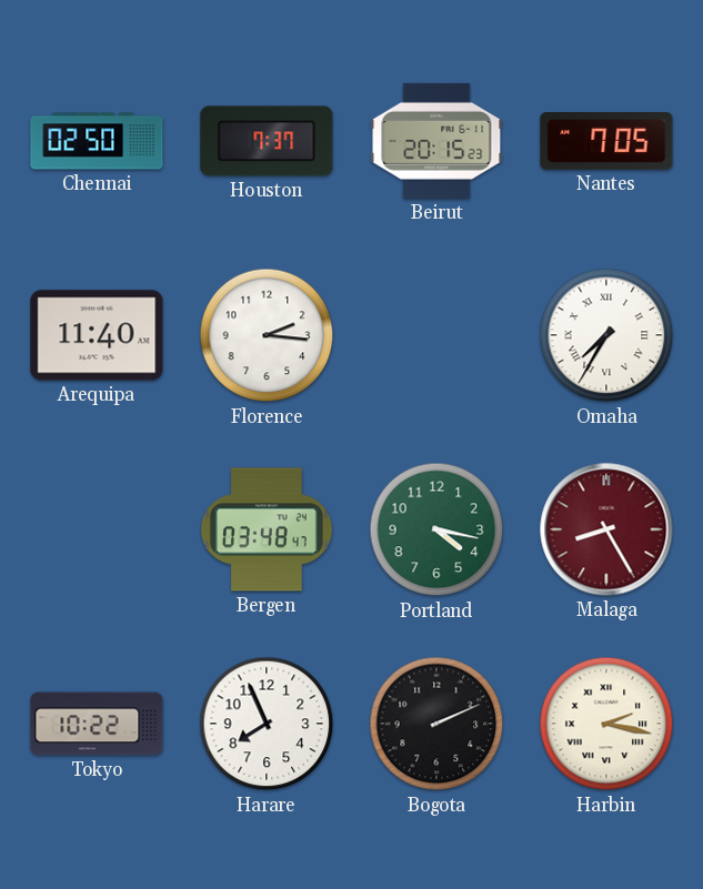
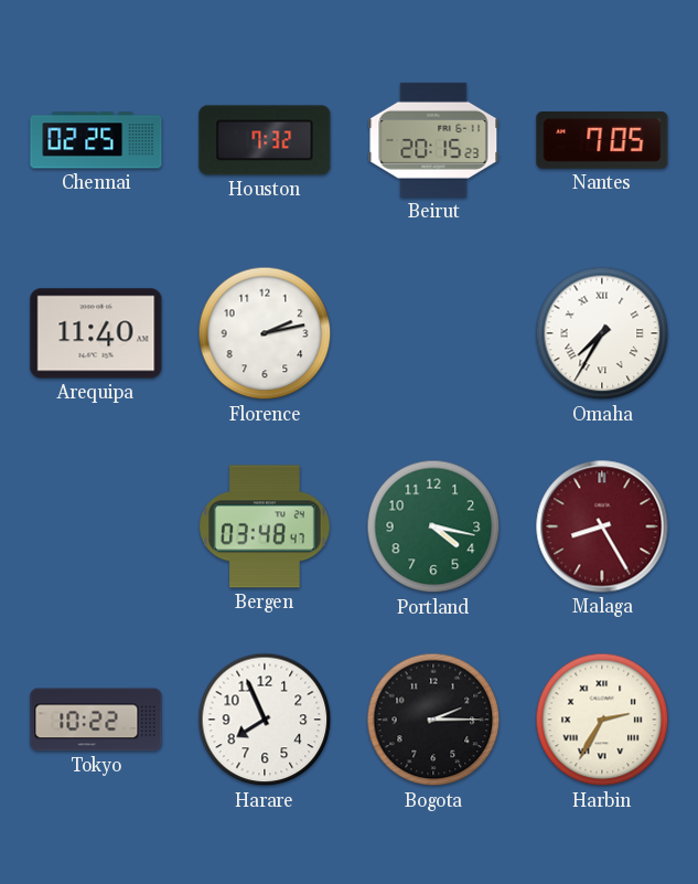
Chennai: 02:50 -> 02:25 (96, 140)
Houston: 7:37 -> 7:32 (265, 140)
Florence: 2:16 -> 2:13 (265, 333)
Bogota: 2:11 -> 2:15 (433, 720)
Harbin: 2:17 -> 2:35 (602, 720)
